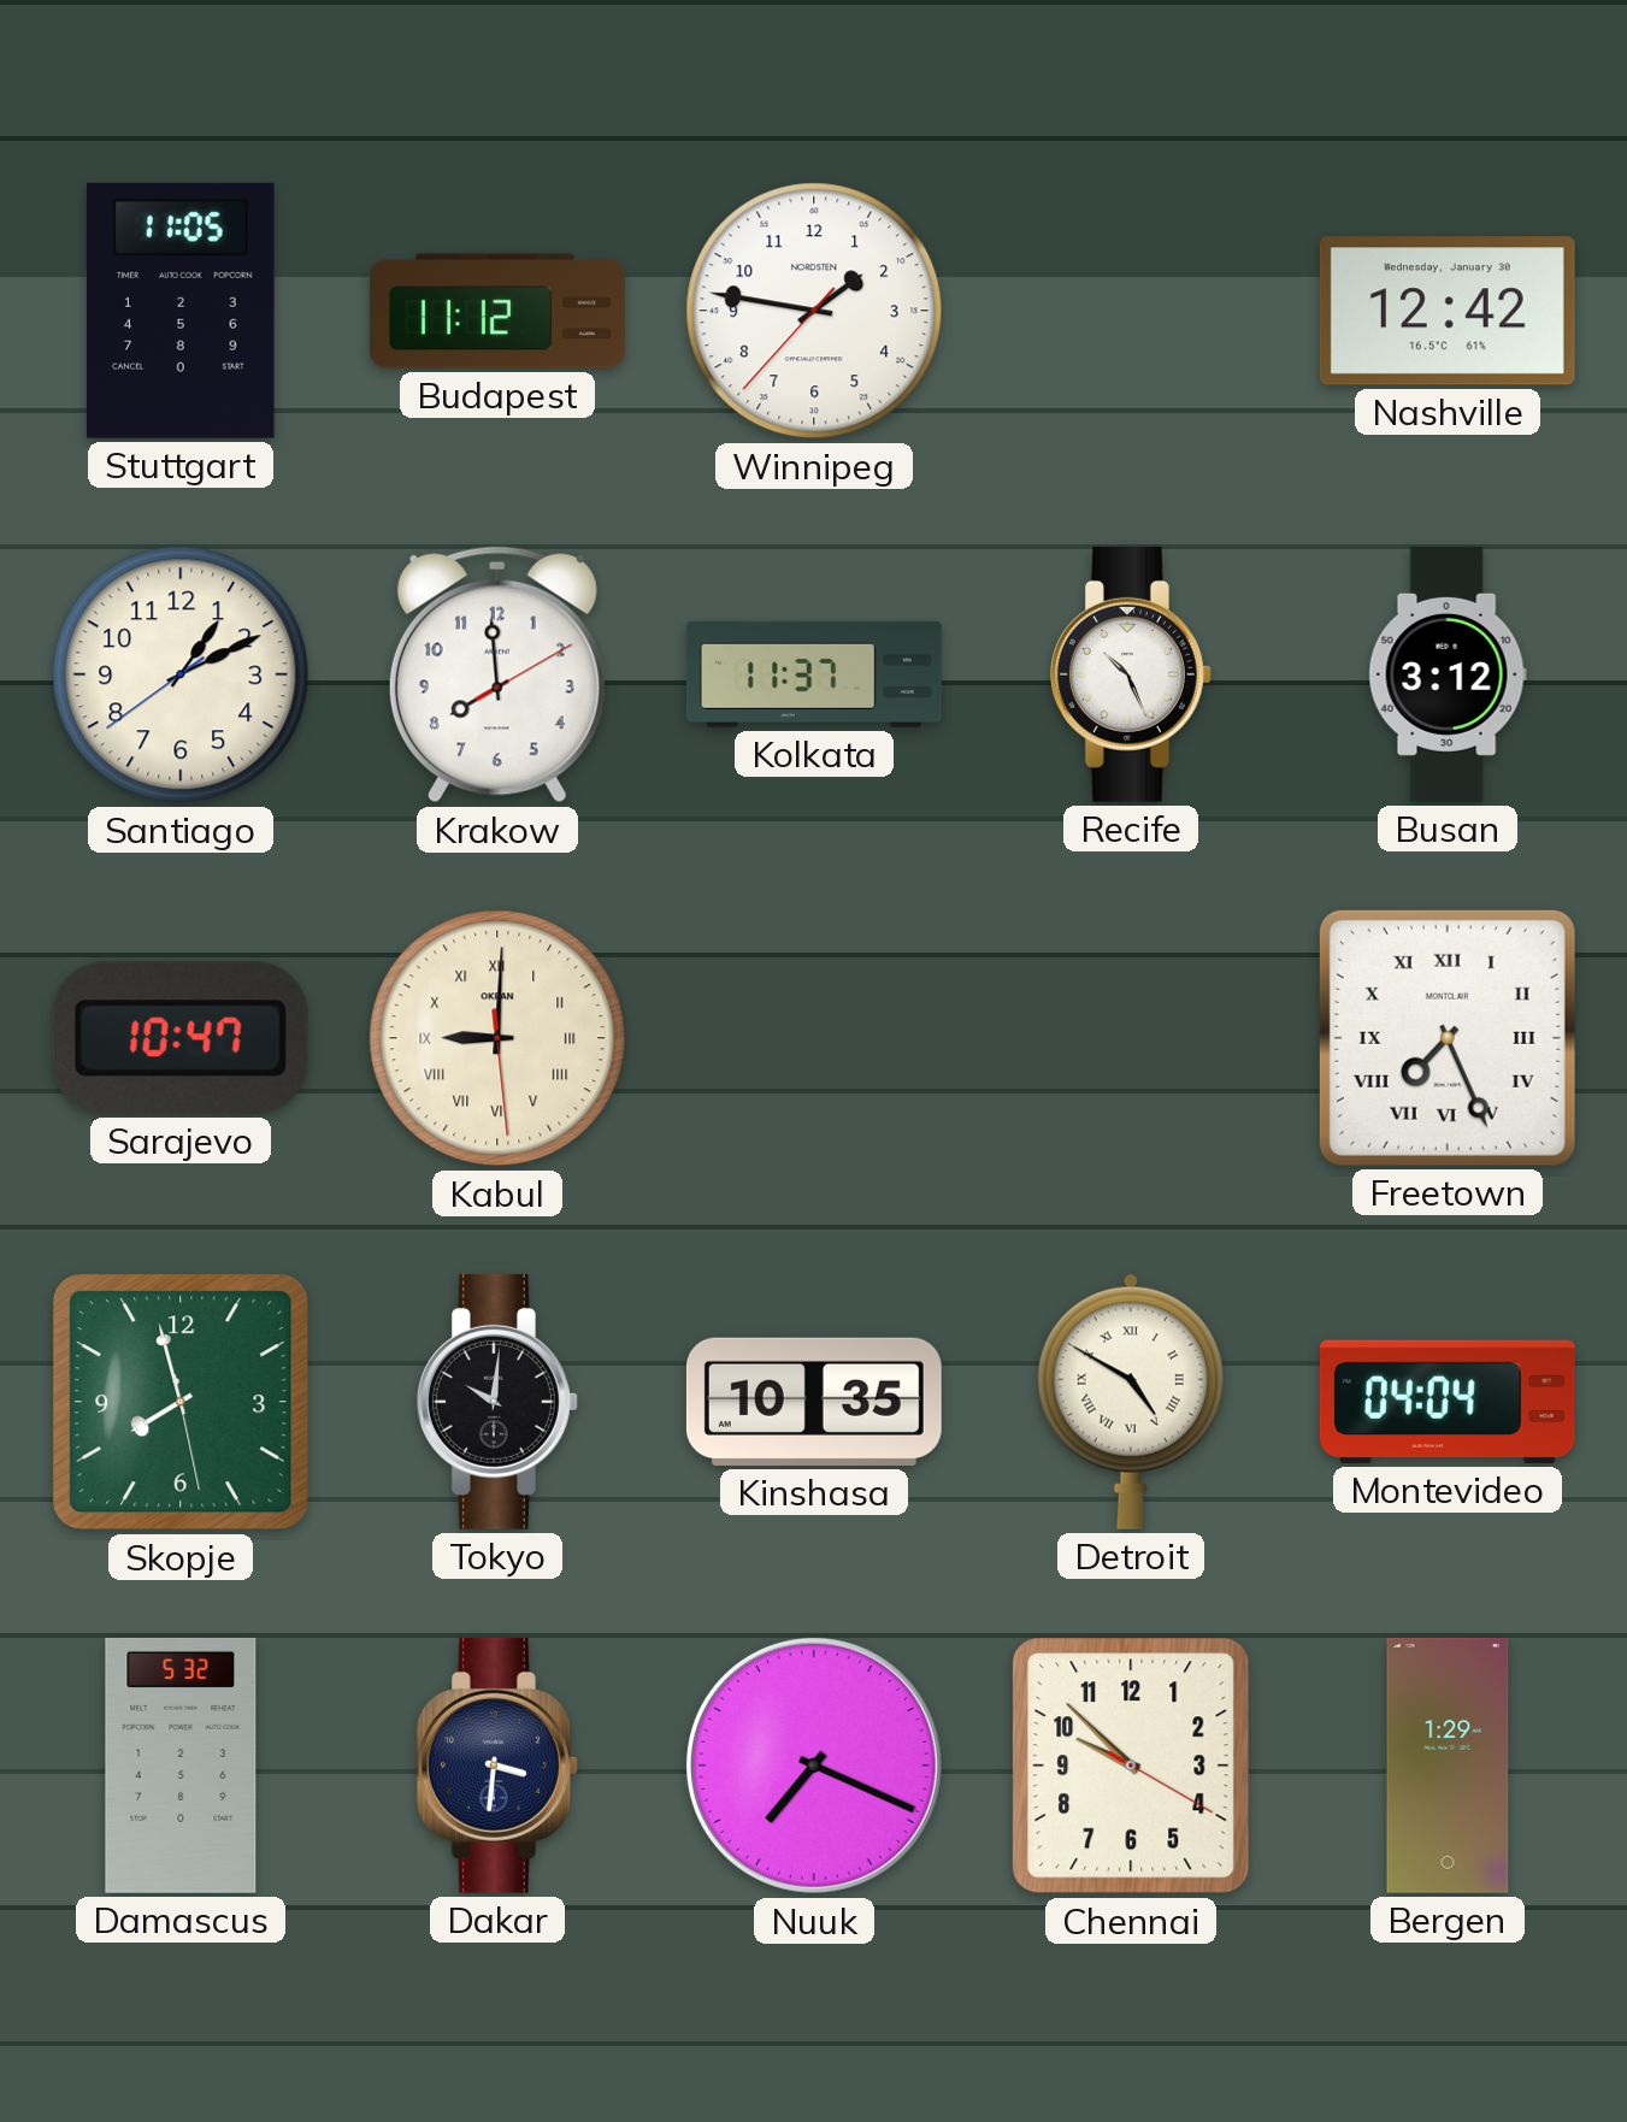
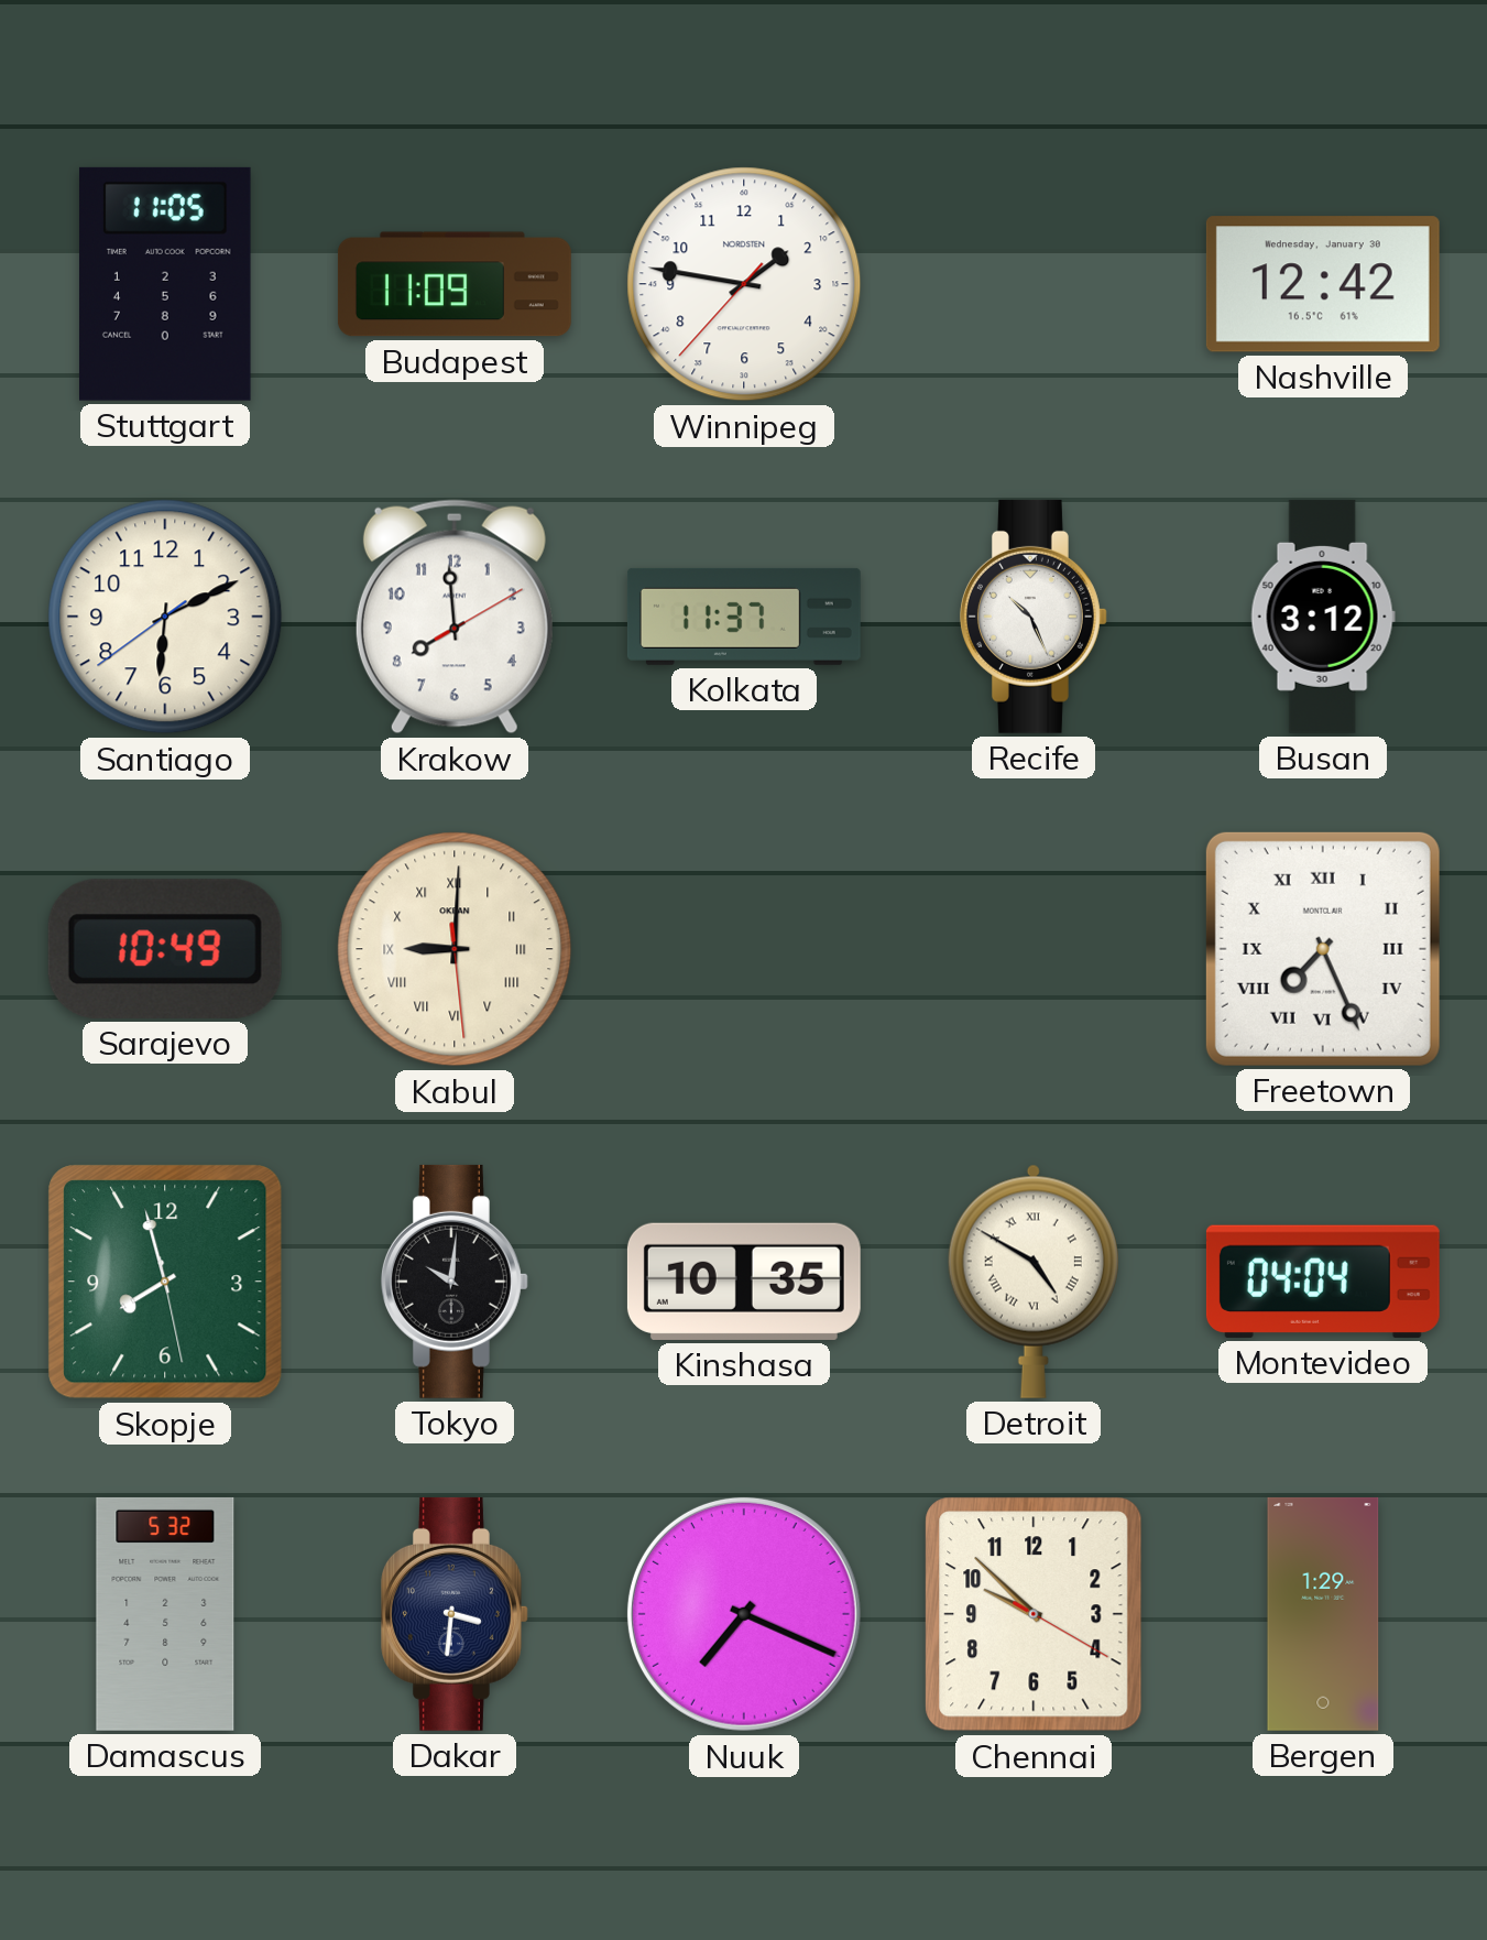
Budapest: 11:12 -> 11:09 (455, 284)
Santiago: 1:10 -> 6:10 (165, 617)
Sarajevo: 10:47 -> 10:49 (165, 949)
